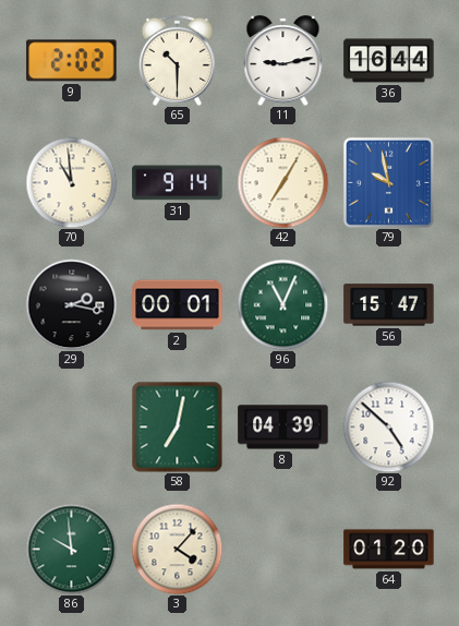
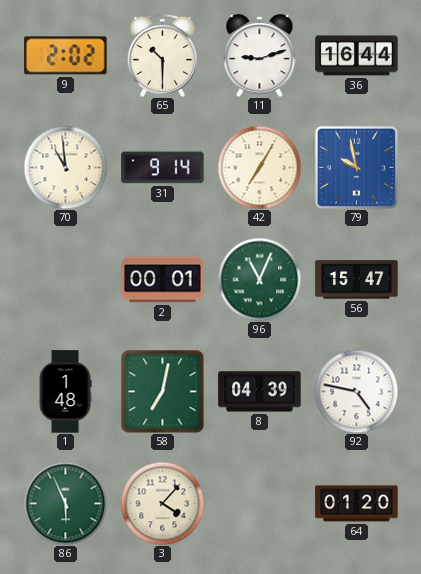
11: 9:13 -> 9:12 (260, 56)
29: 2:17 -> none (71, 304)
1: none -> 1:48 (65, 392)
92: 4:52 -> 4:47 (356, 391)
86: 9:59 -> 5:56 (65, 503)
